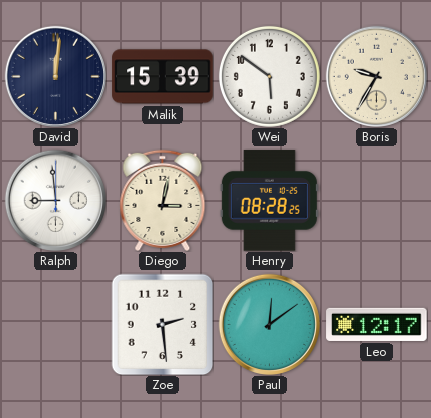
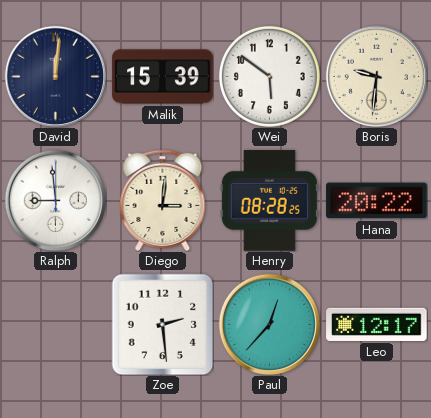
Boris: 9:35 -> 9:31 (376, 76)
Diego: 3:02 -> 3:01 (163, 200)
Hana: none -> 20:22 (377, 201)
Paul: 12:09 -> 12:37 (269, 324)
